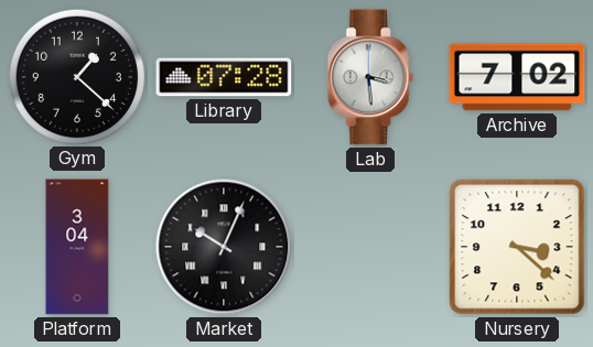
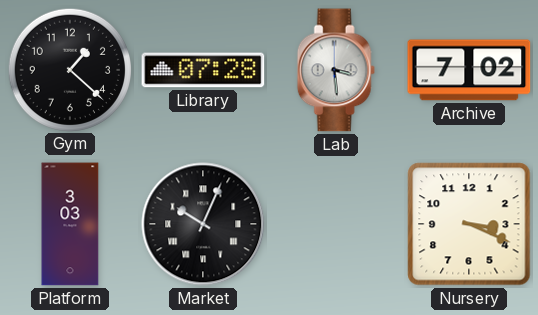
Platform: 3:04 -> 3:03 (70, 224)
Nursery: 3:22 -> 3:19 (469, 224)
